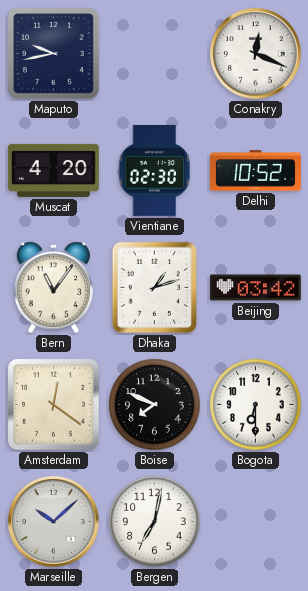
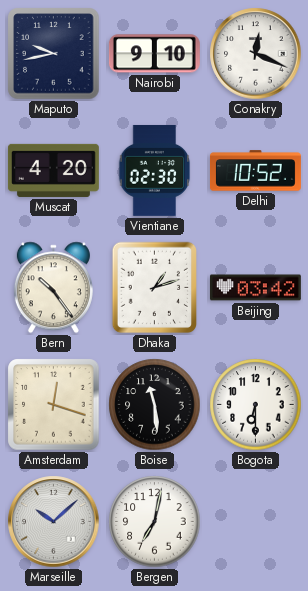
Nairobi: none -> 9:10 (154, 54)
Bern: 11:06 -> 10:24 (53, 288)
Amsterdam: 12:21 -> 12:18 (54, 405)
Boise: 7:49 -> 11:29 (155, 405)
